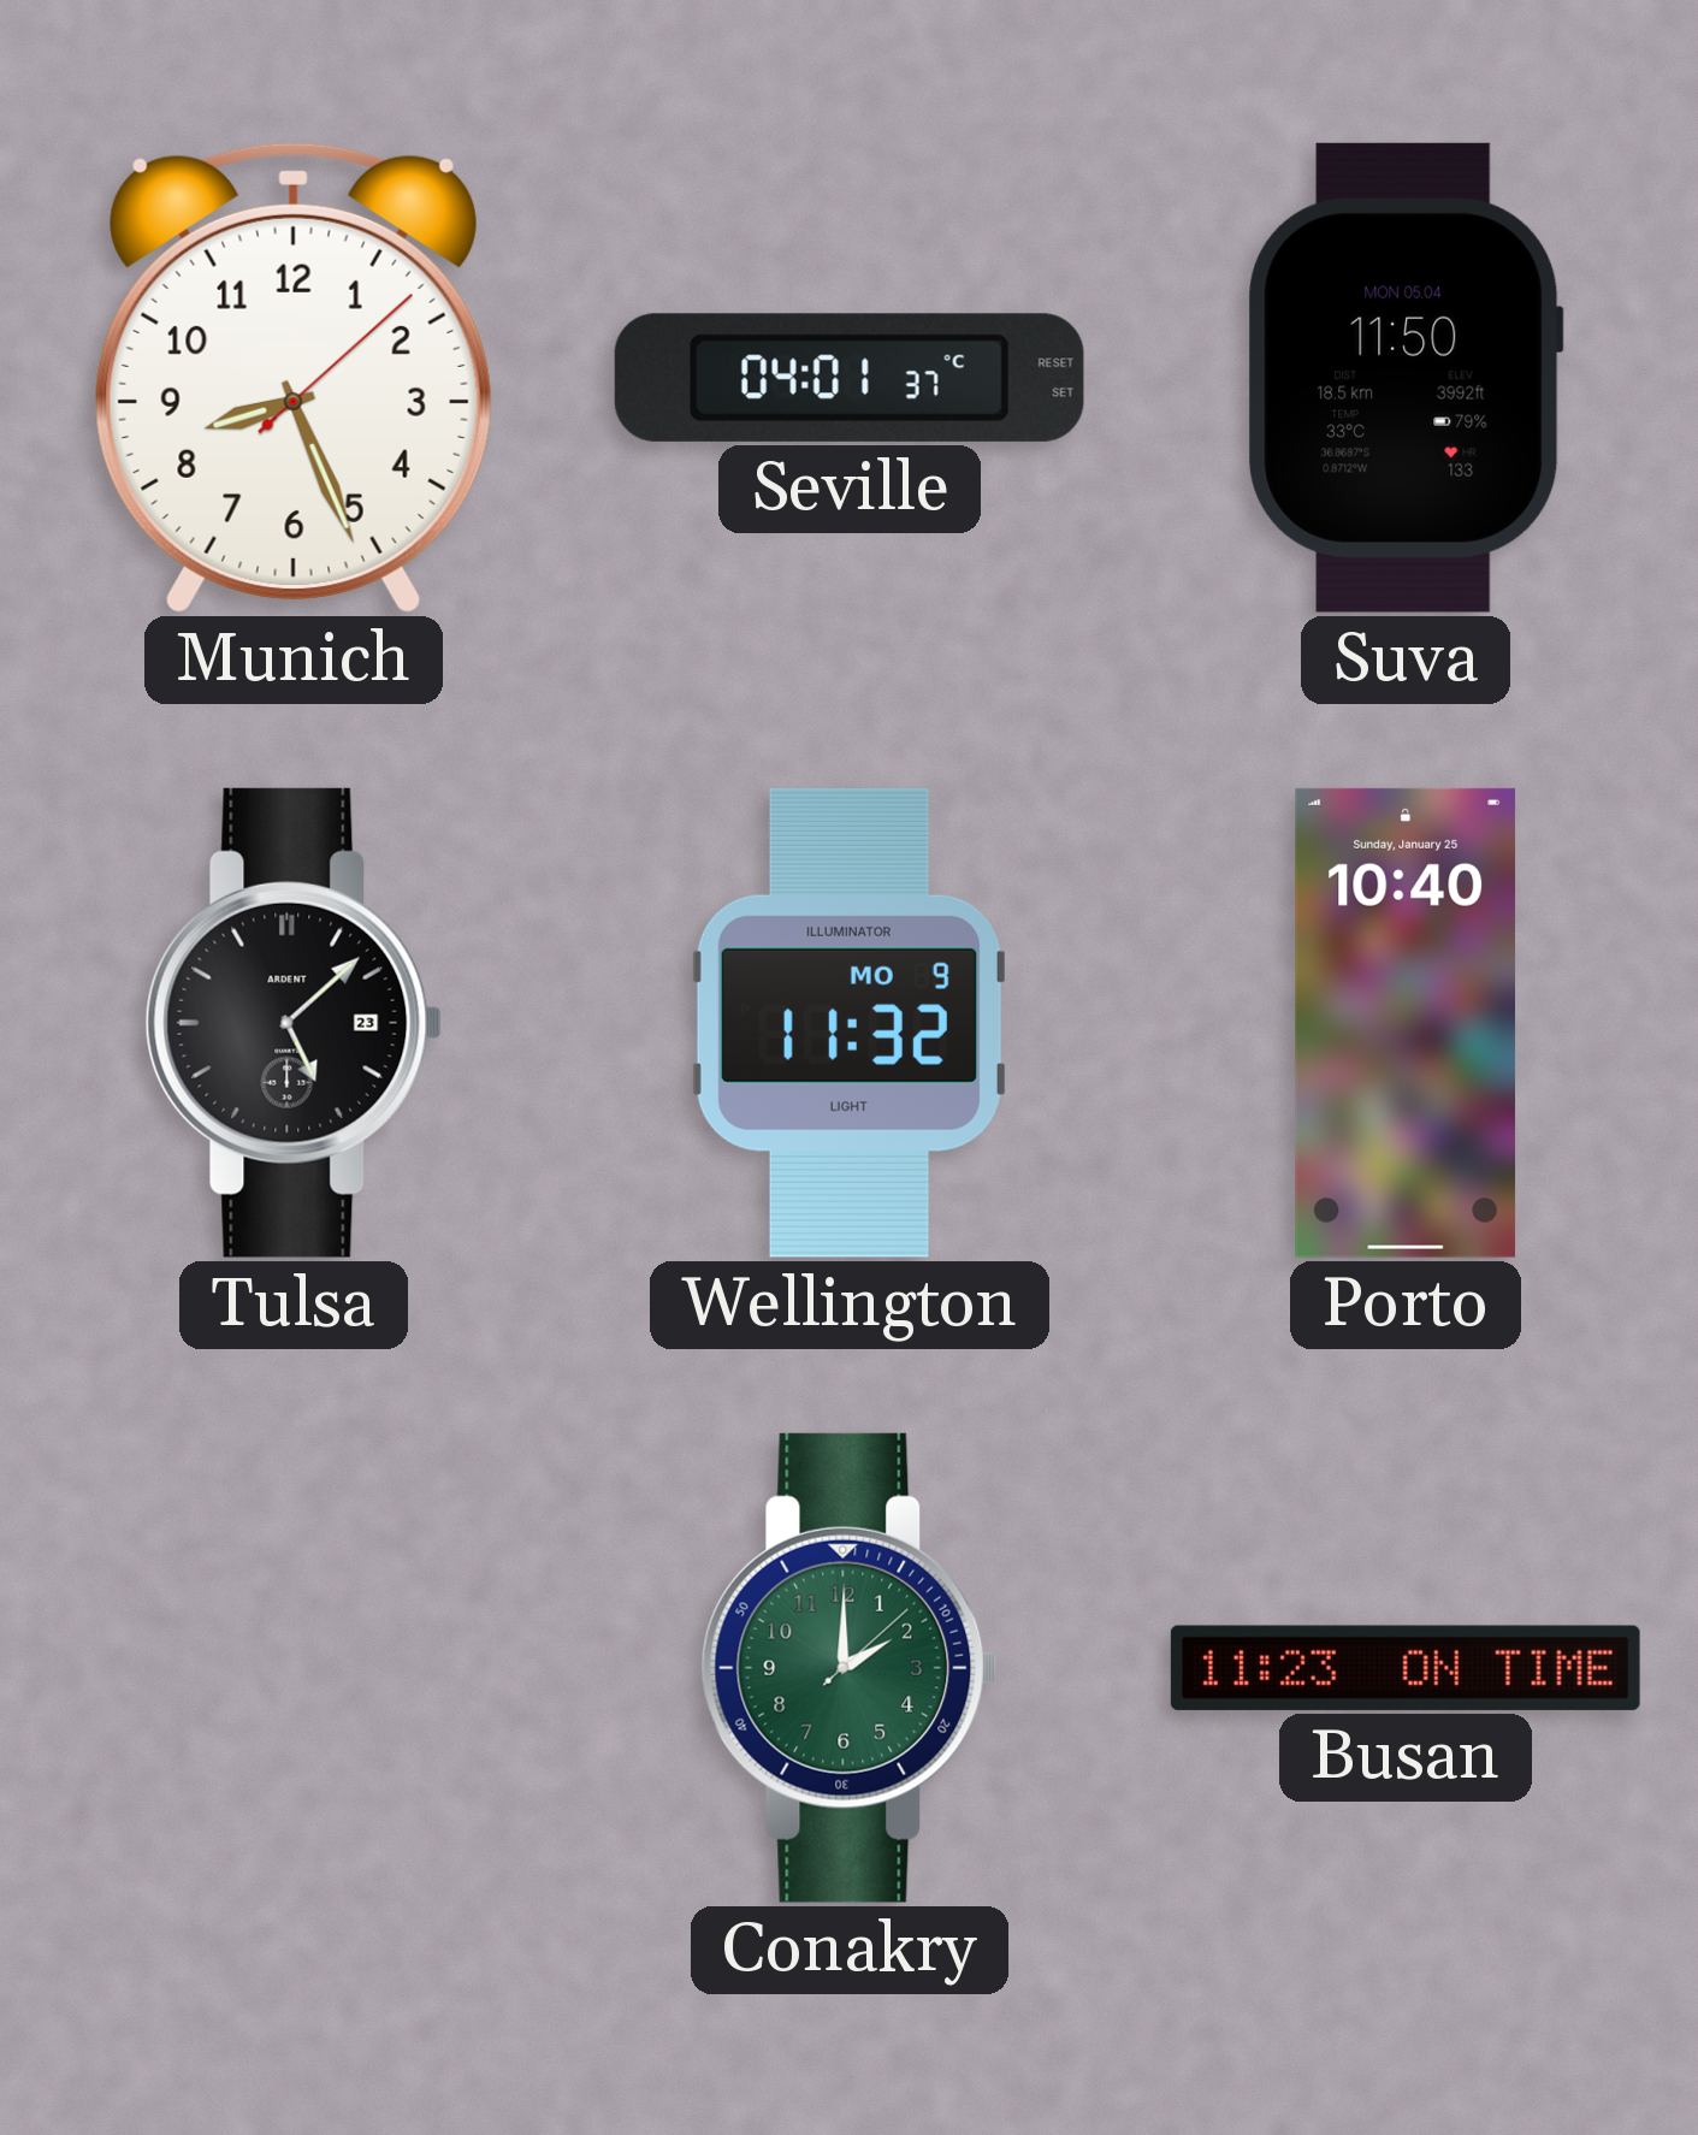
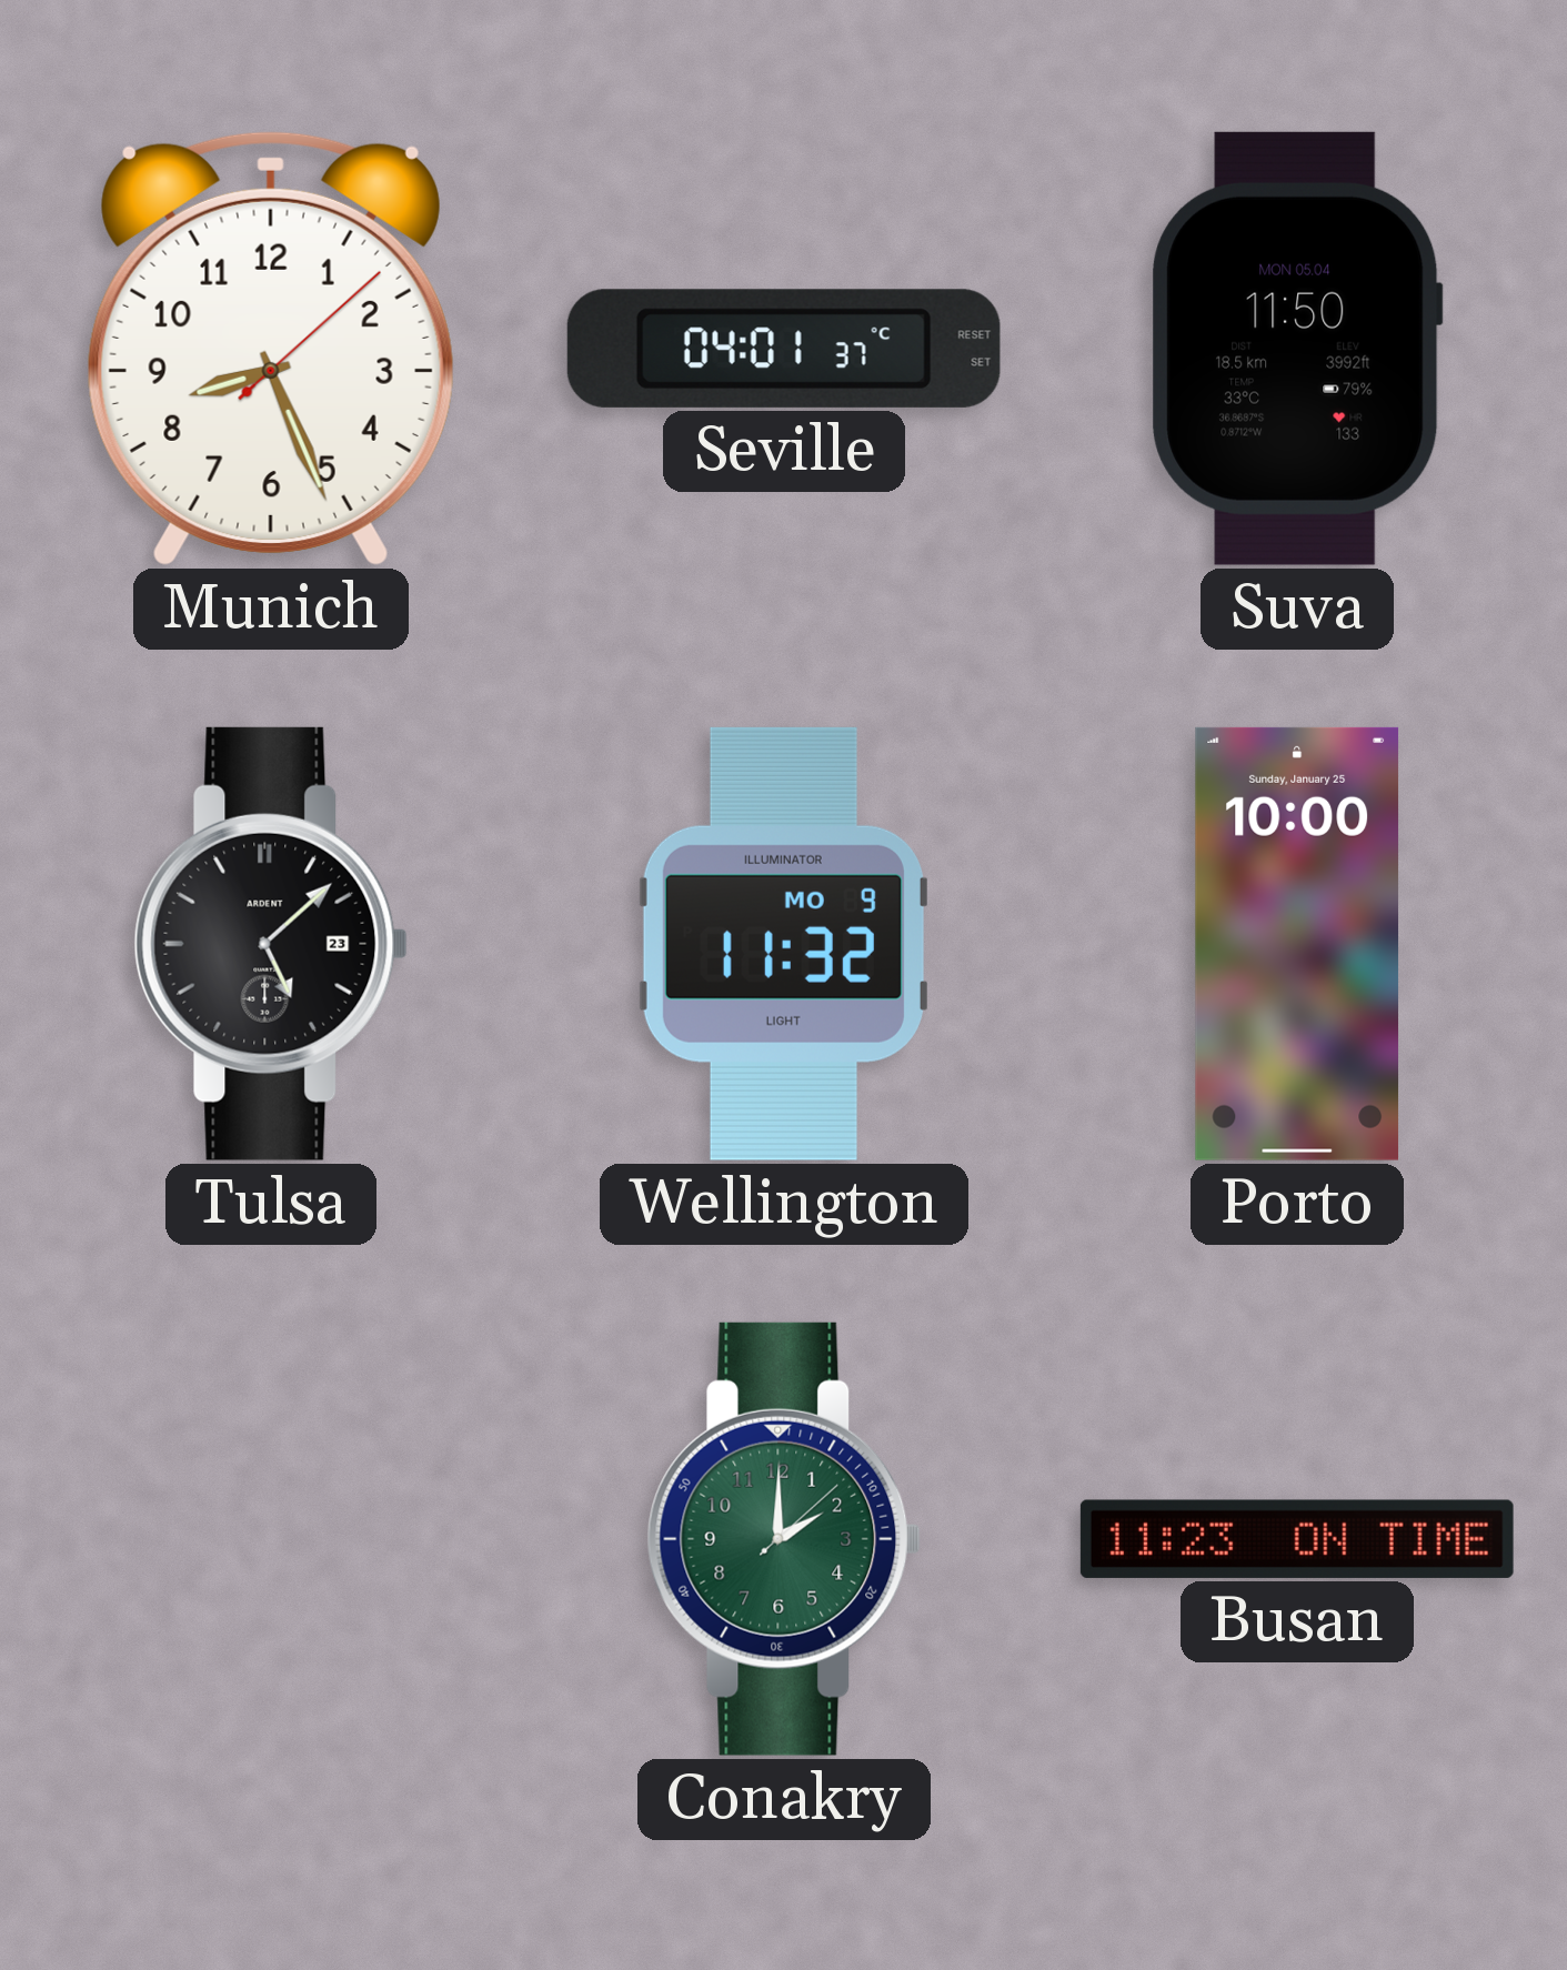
Porto: 10:40 -> 10:00 (1297, 944)
